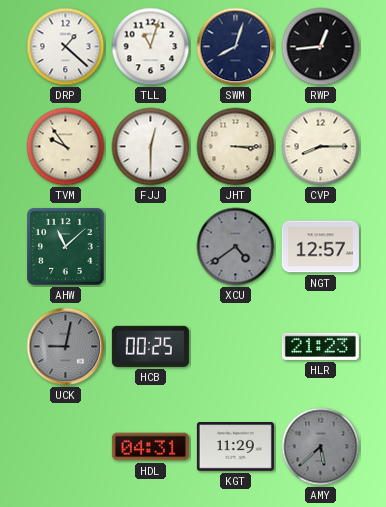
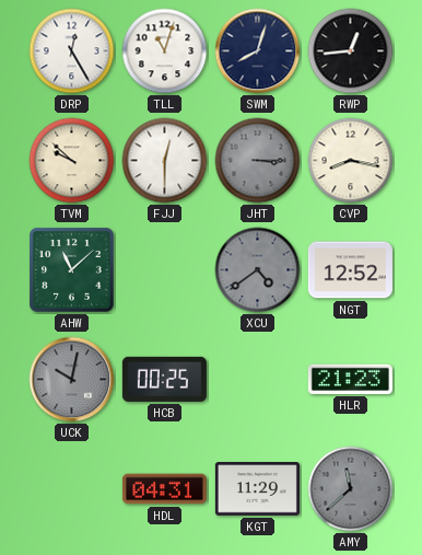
DRP: 1:22 -> 12:25 (72, 51)
TVM: 9:54 -> 9:52 (72, 161)
JHT dial: cream -> grey (258, 161)
CVP: 8:15 -> 8:17 (351, 161)
NGT: 12:57 -> 12:52 (350, 270)
UCK: 9:02 -> 10:02 (72, 380)
AMY: 5:38 -> 11:38 (351, 489)
